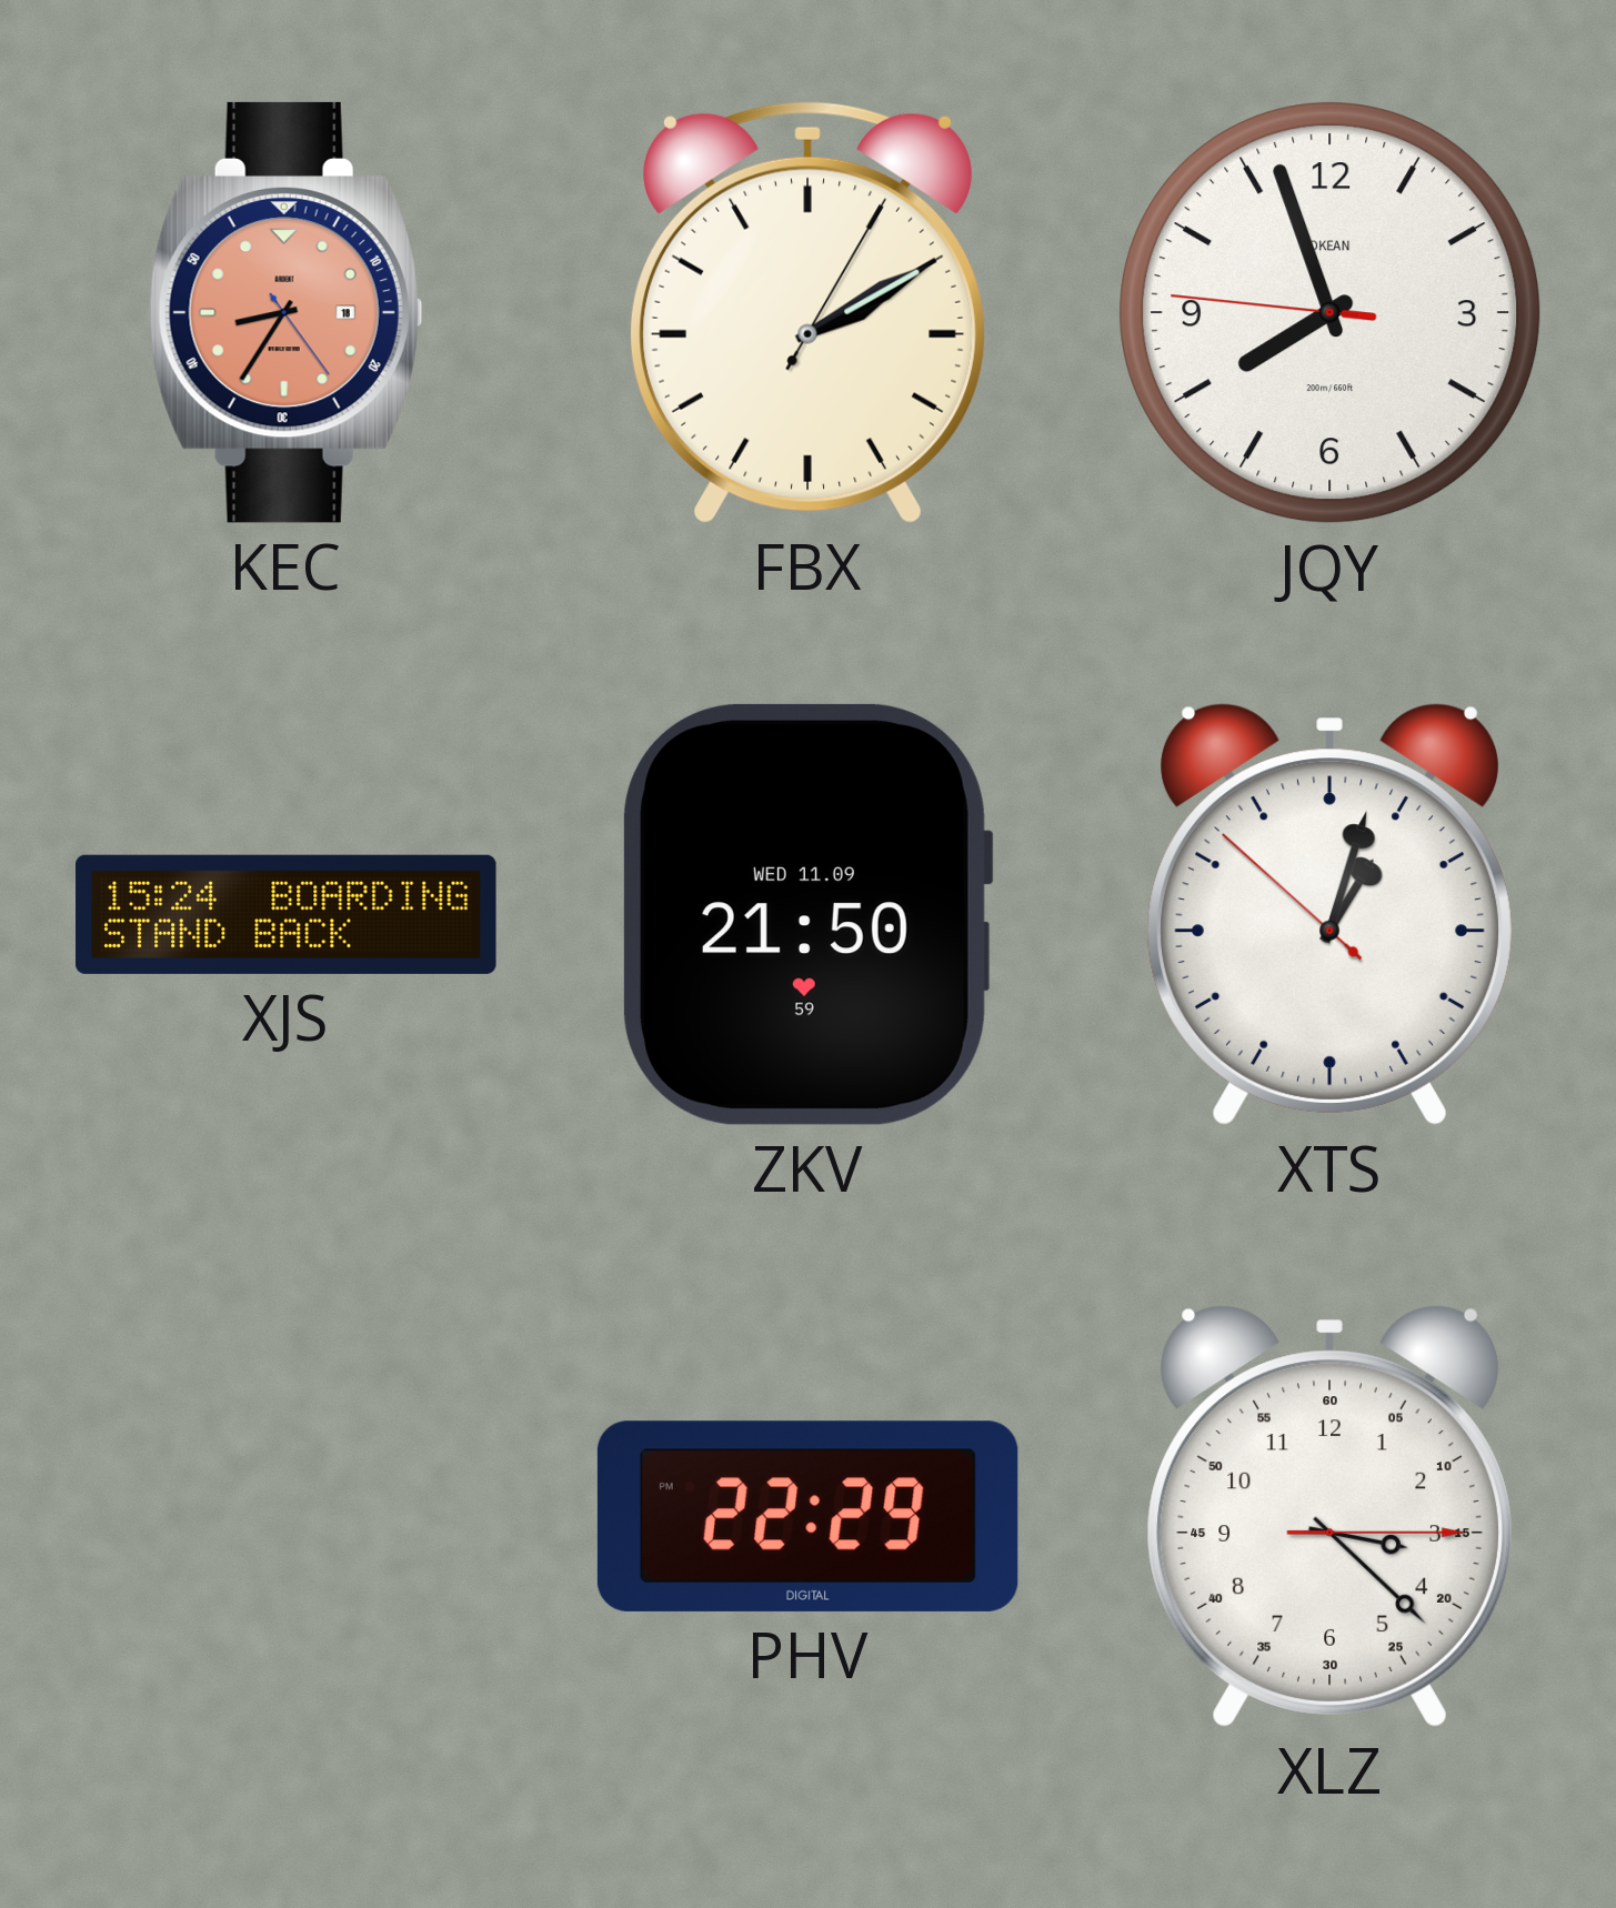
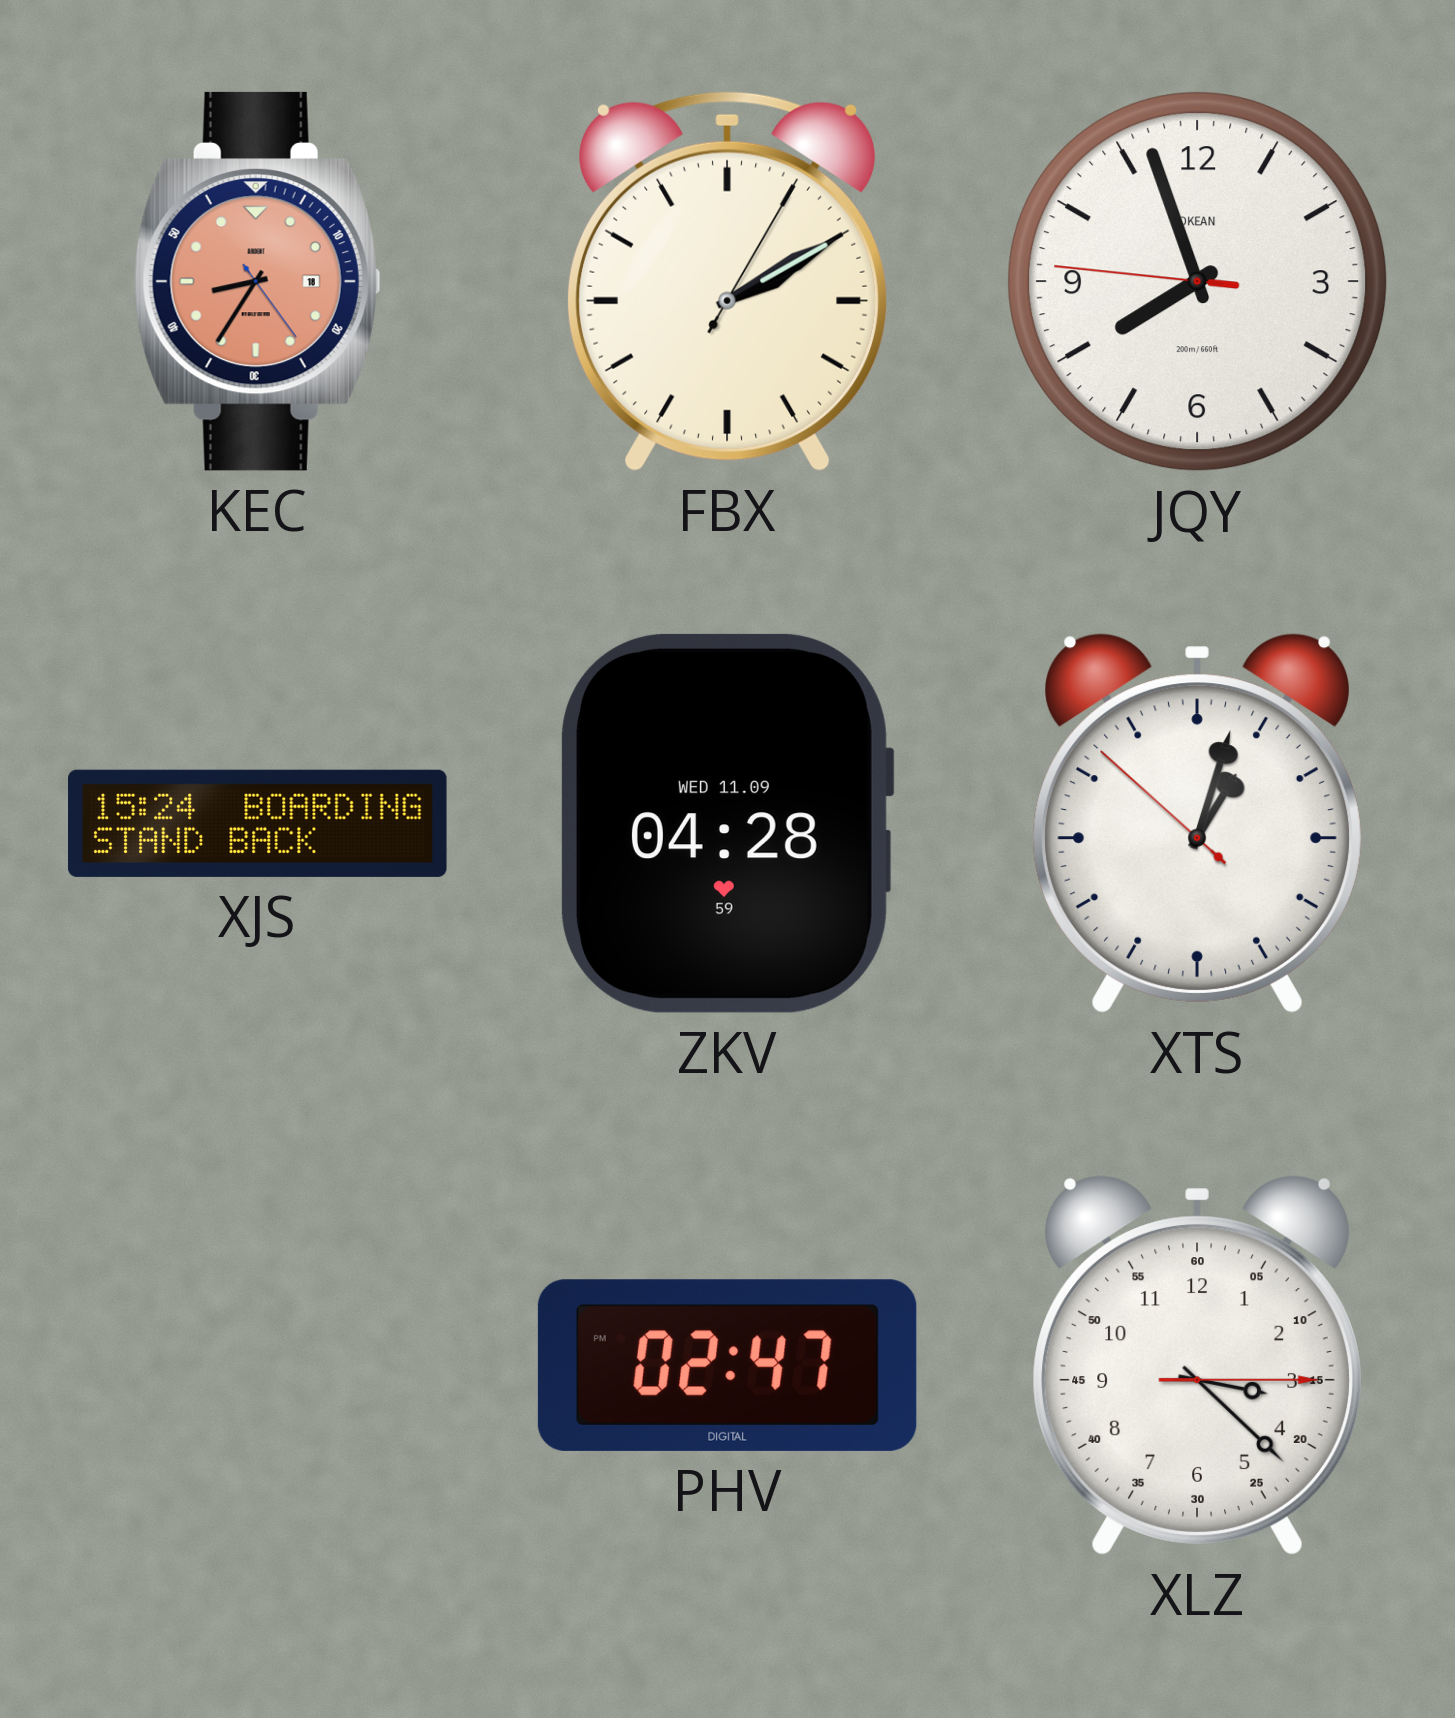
ZKV: 21:50 -> 04:28 (728, 823)
PHV: 22:29 -> 02:47 (727, 1365)
